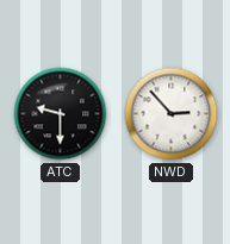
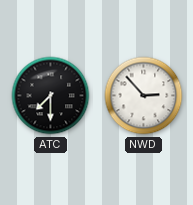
ATC: 9:30 -> 7:30 (51, 96)
